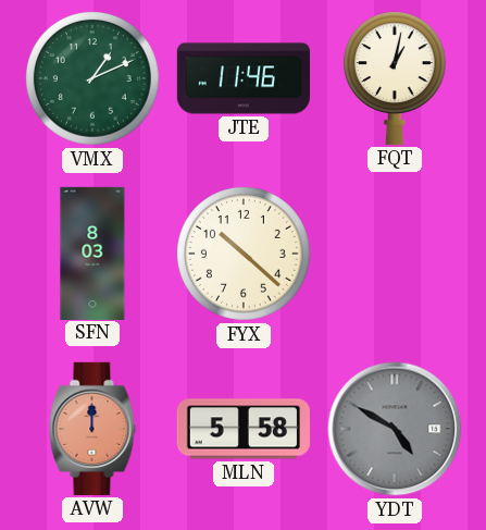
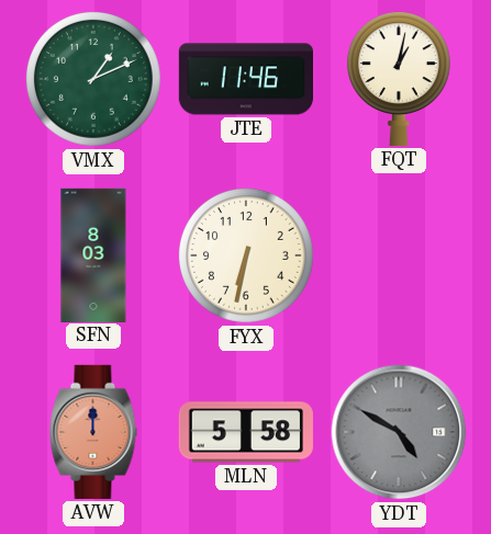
FYX: 10:22 -> 6:32 (246, 255)
